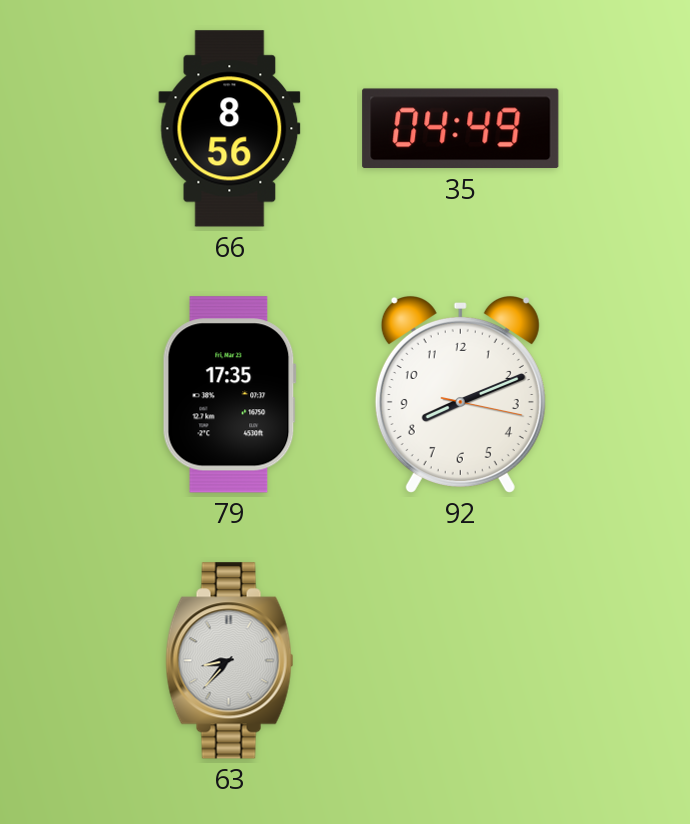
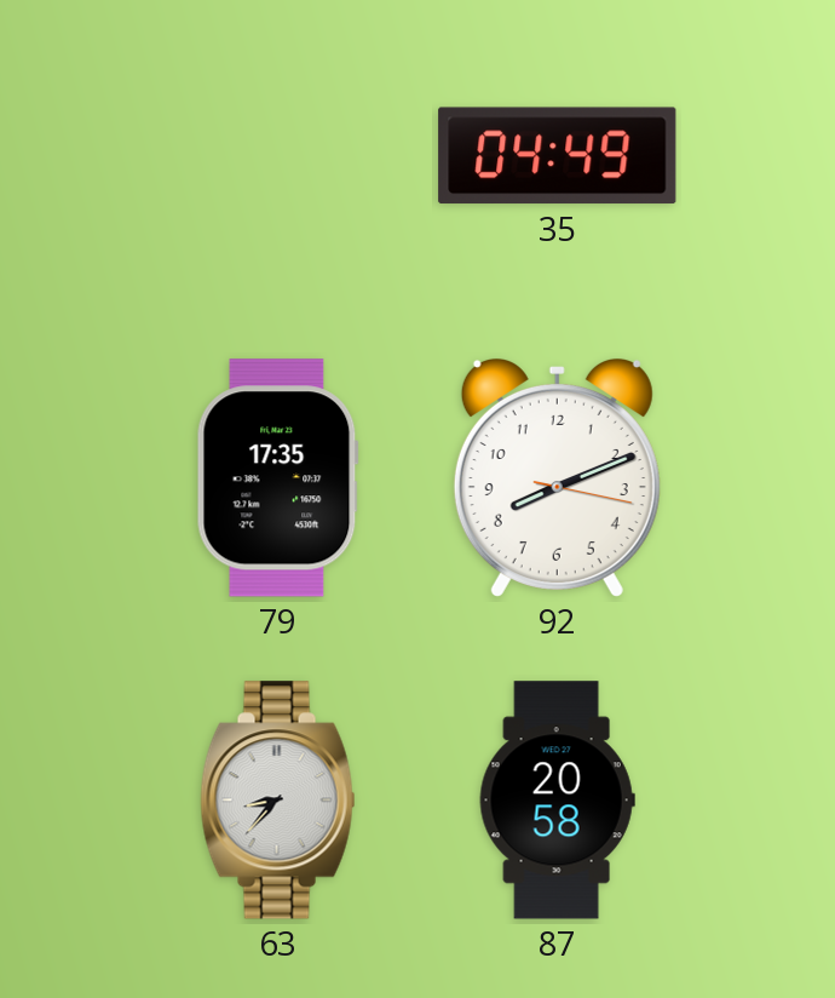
66: 8:56 -> none (230, 129)
87: none -> 20:58 (557, 801)
